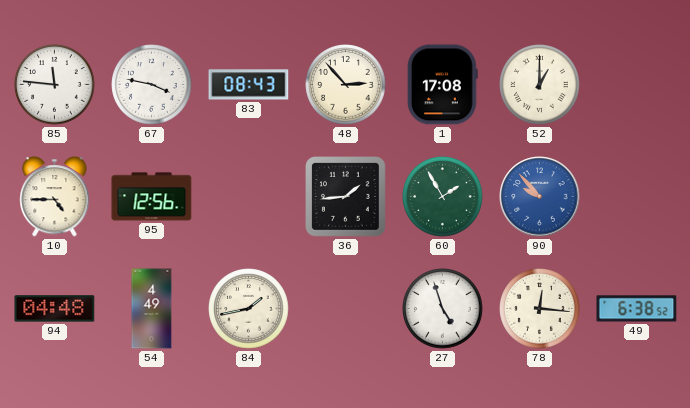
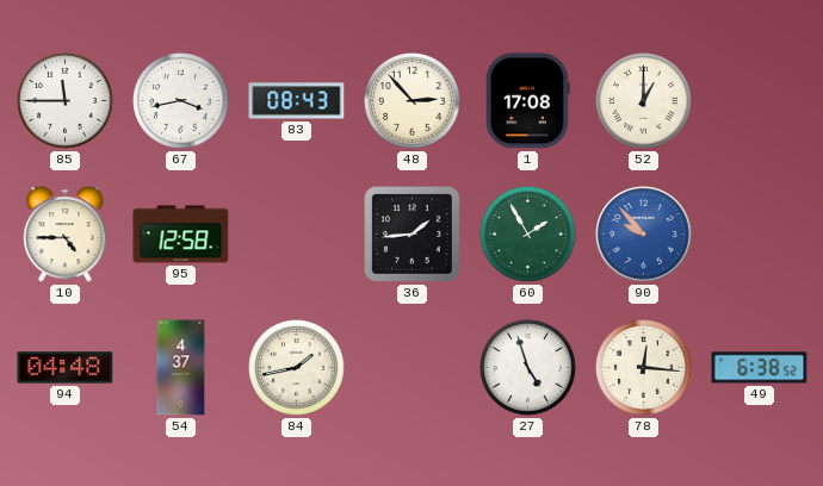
85: 11:46 -> 11:45 (66, 101)
67: 3:47 -> 3:43 (181, 101)
95: 12:56 -> 12:58 (181, 235)
54: 4:49 -> 4:37 (181, 368)
